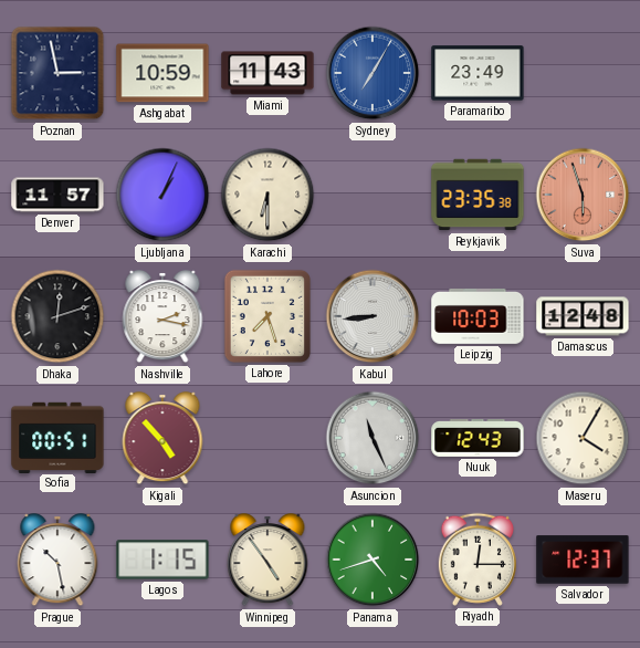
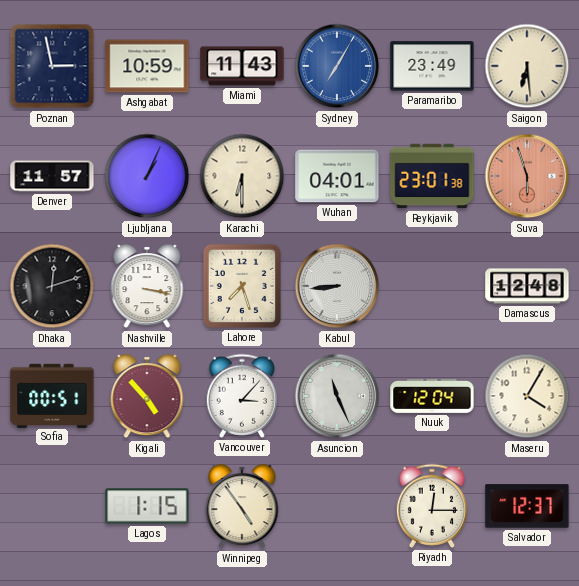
Saigon: none -> 6:29 (527, 66)
Wuhan: none -> 04:01 (337, 176)
Reykjavik: 23:35 -> 23:01 (432, 176)
Nashville: 2:17 -> 3:17 (147, 287)
Leipzig: 10:03 -> none (478, 316)
Vancouver: none -> 3:07 (242, 396)
Nuuk: 12:43 -> 12:04 (432, 396)
Prague: 10:28 -> none (57, 561)
Panama: 4:42 -> none (373, 560)
